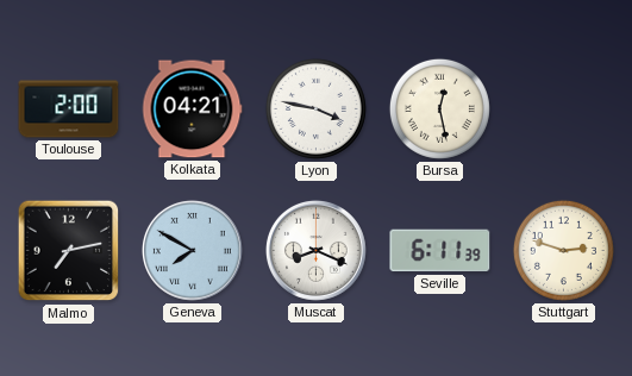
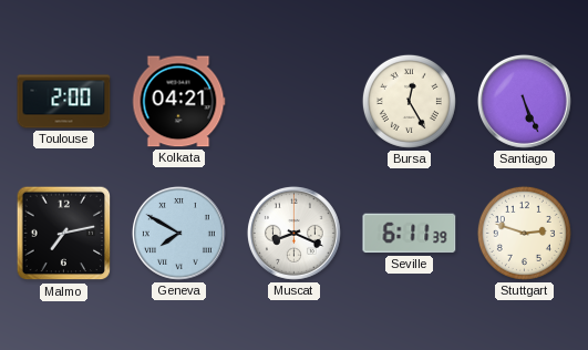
Lyon: 3:47 -> none (315, 108)
Bursa: 12:28 -> 12:25 (409, 101)
Santiago: none -> 5:26 (524, 101)
